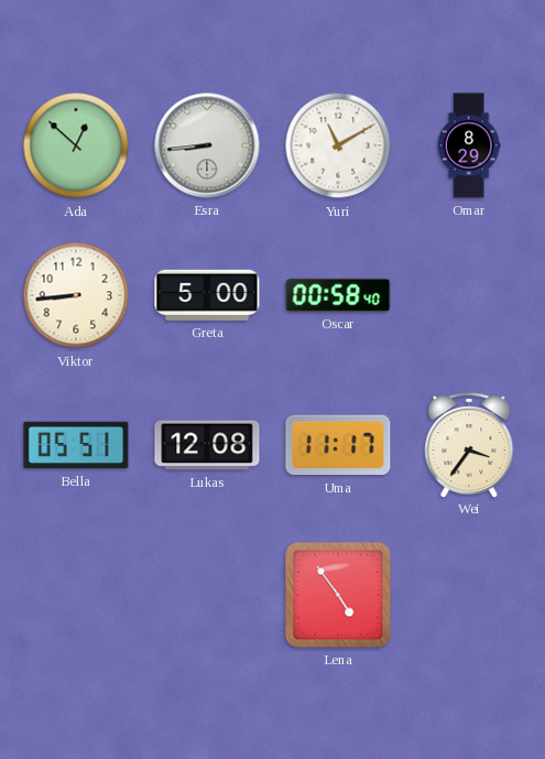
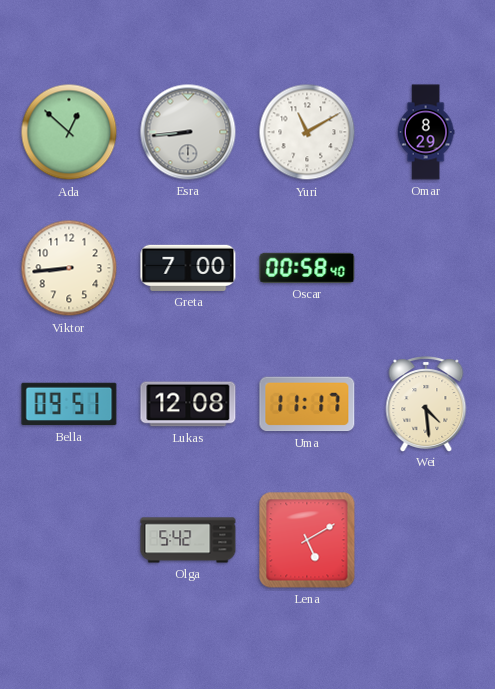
Greta: 5:00 -> 7:00 (188, 268)
Bella: 05:51 -> 09:51 (69, 404)
Wei: 3:36 -> 4:29 (426, 404)
Olga: none -> 5:42 (188, 540)
Lena: 4:54 -> 5:10 (307, 540)
